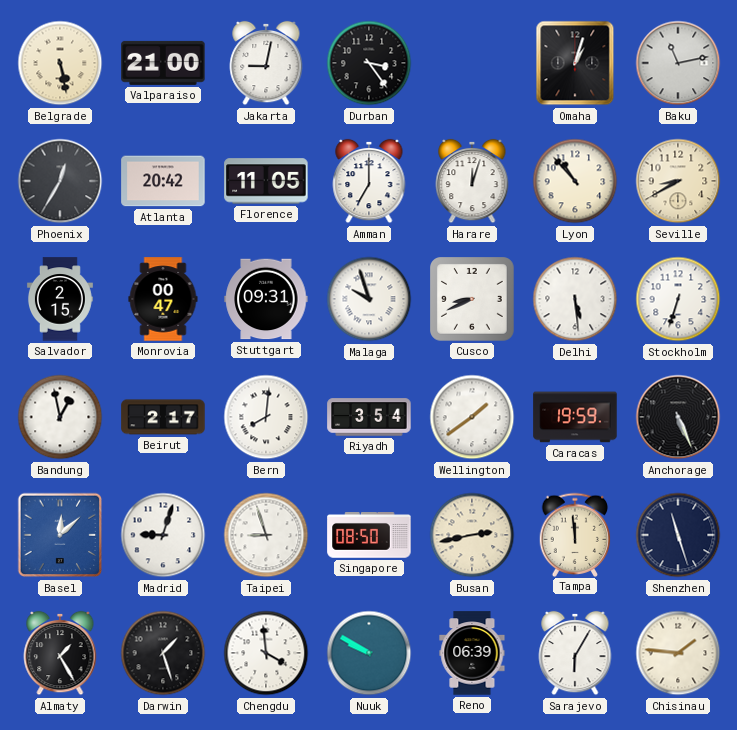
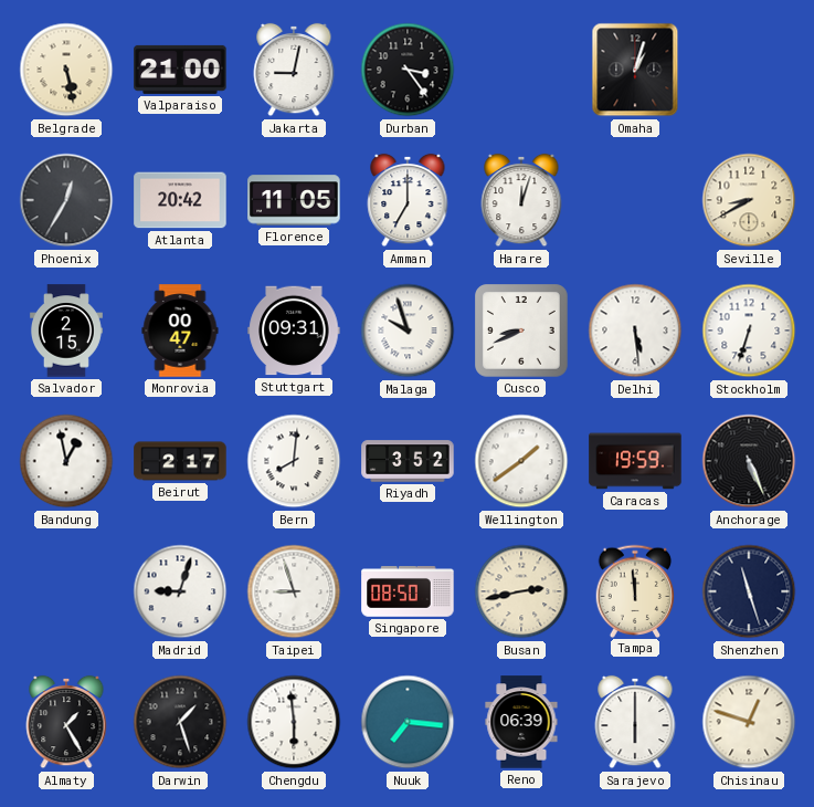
Baku: 11:13 -> none (678, 63)
Lyon: 10:53 -> none (575, 181)
Riyadh: 3:54 -> 3:52 (408, 461)
Basel: 12:08 -> none (60, 535)
Chengdu: 3:59 -> 5:59 (294, 722)
Nuuk: 9:50 -> 7:16 (408, 722)
Sarajevo: 6:05 -> 6:00 (635, 722)
Chisinau: 1:46 -> 12:48 (749, 722)
